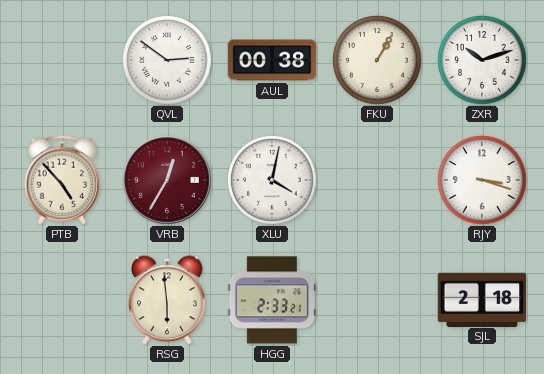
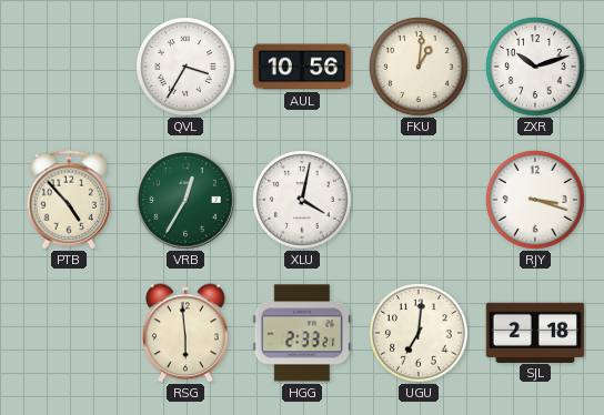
QVL: 2:51 -> 3:35 (187, 68)
AUL: 00:38 -> 10:56 (302, 67)
FKU: 1:05 -> 1:01 (420, 68)
VRB dial: burgundy -> green (185, 201)
UGU: none -> 7:01 (420, 334)
